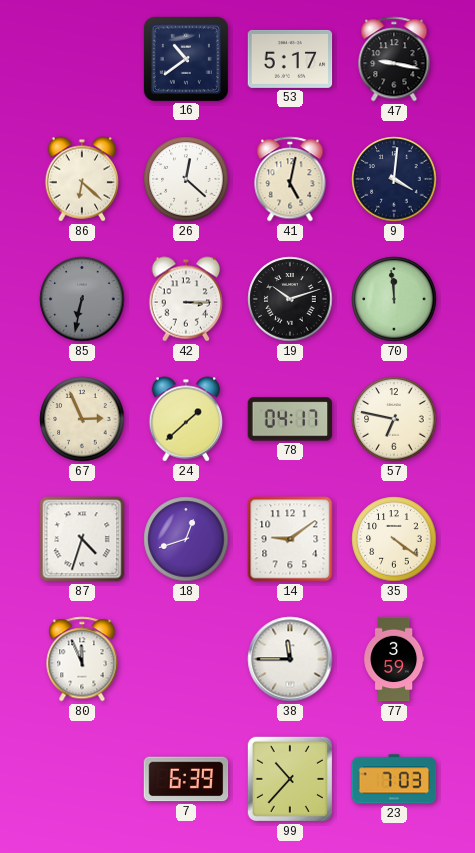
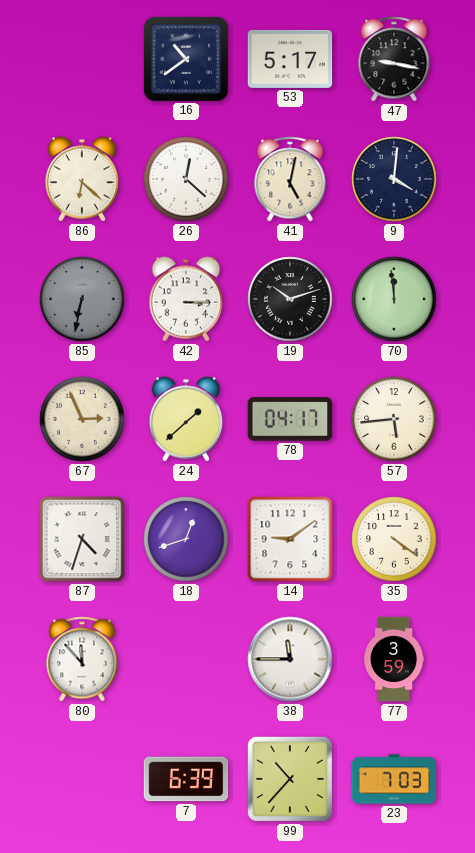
57: 6:47 -> 5:44 (394, 419)
80: 11:56 -> 11:53 (82, 659)
